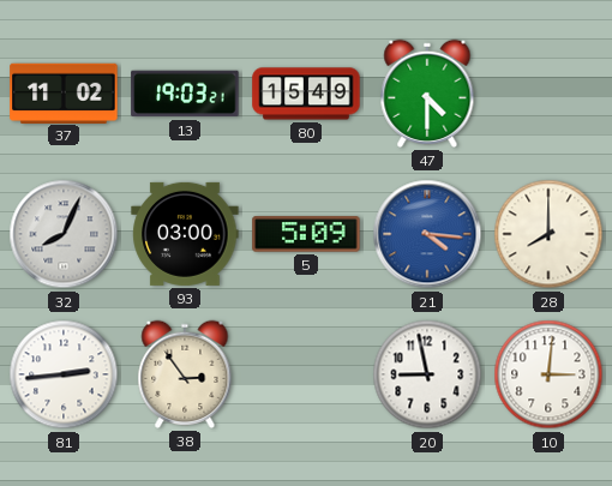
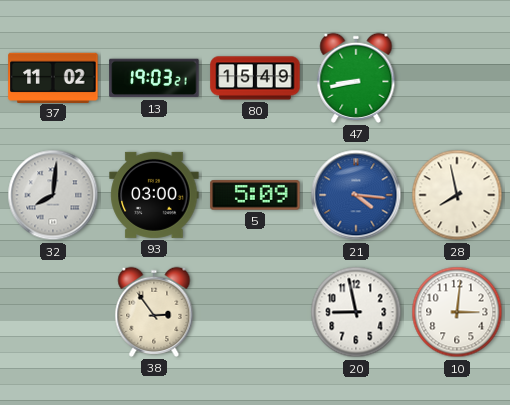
47: 4:30 -> 8:43 (356, 78)
32: 8:04 -> 8:01 (53, 195)
28: 8:00 -> 7:58 (457, 195)
81: 2:44 -> none (64, 374)
